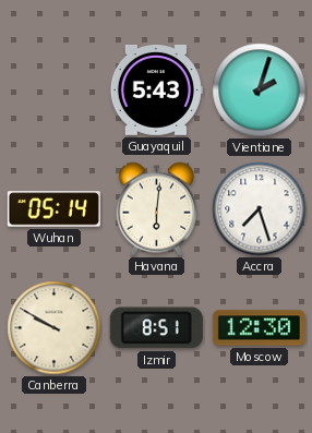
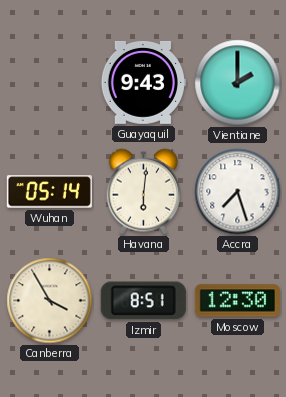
Guayaquil: 5:43 -> 9:43 (143, 82)
Vientiane: 2:03 -> 2:00 (238, 83)
Canberra: 9:50 -> 3:55 (50, 301)
